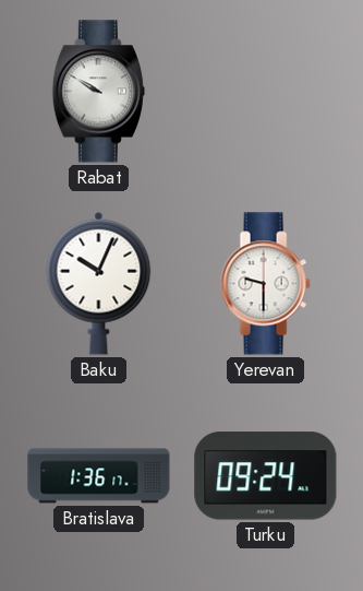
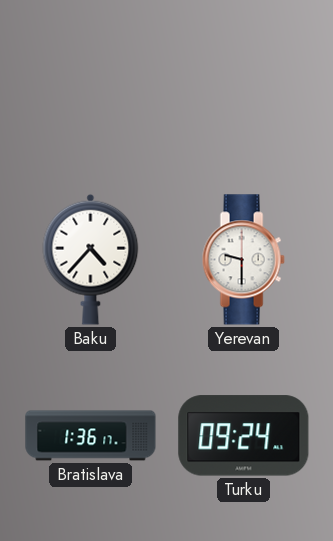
Rabat: 9:50 -> none (98, 92)
Baku: 10:04 -> 4:37 (91, 259)
